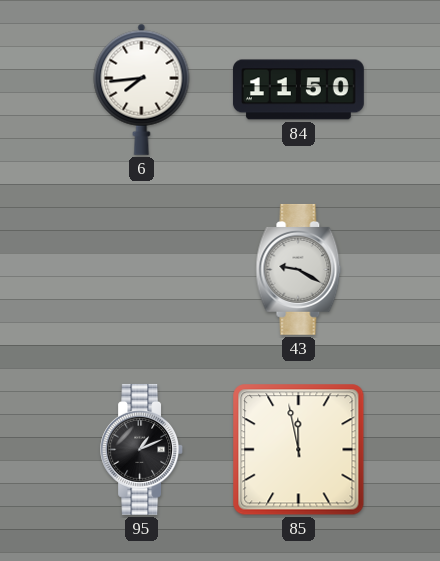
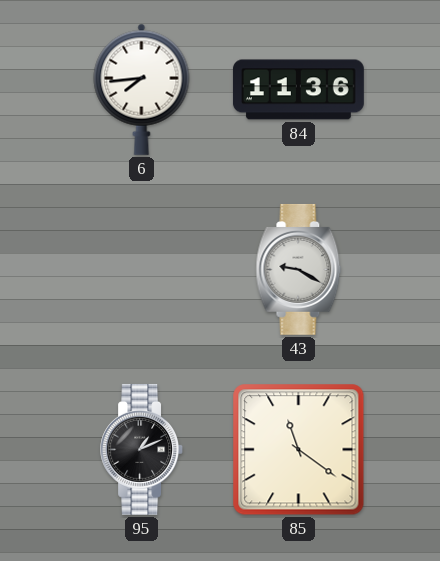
84: 11:50 -> 11:36 (298, 90)
85: 11:58 -> 11:21 (299, 450)
